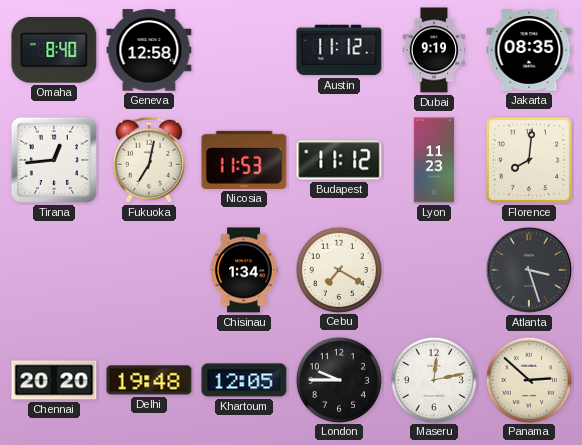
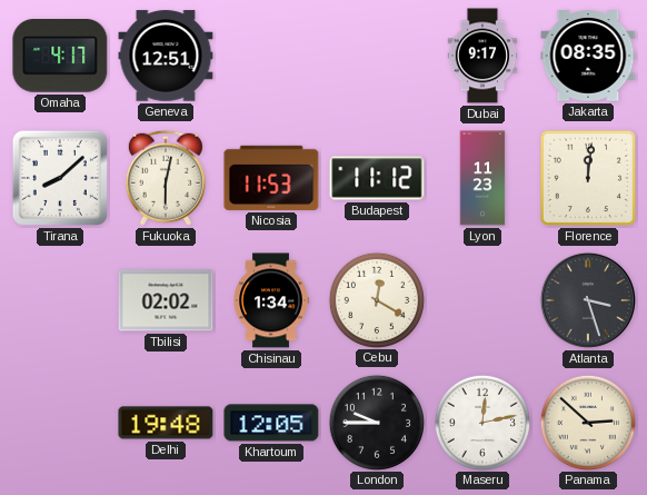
Omaha: 8:40 -> 4:17 (60, 57)
Geneva: 12:58 -> 12:51 (166, 56)
Austin: 11:12 -> none (339, 50)
Dubai: 9:19 -> 9:17 (482, 56)
Tirana: 12:44 -> 8:08 (60, 178)
Fukuoka: 7:02 -> 6:02 (166, 178)
Florence: 8:01 -> 12:01 (588, 178)
Tbilisi: none -> 02:02 (166, 300)
Cebu: 7:20 -> 12:20 (376, 299)
Chennai: 20:20 -> none (54, 380)
